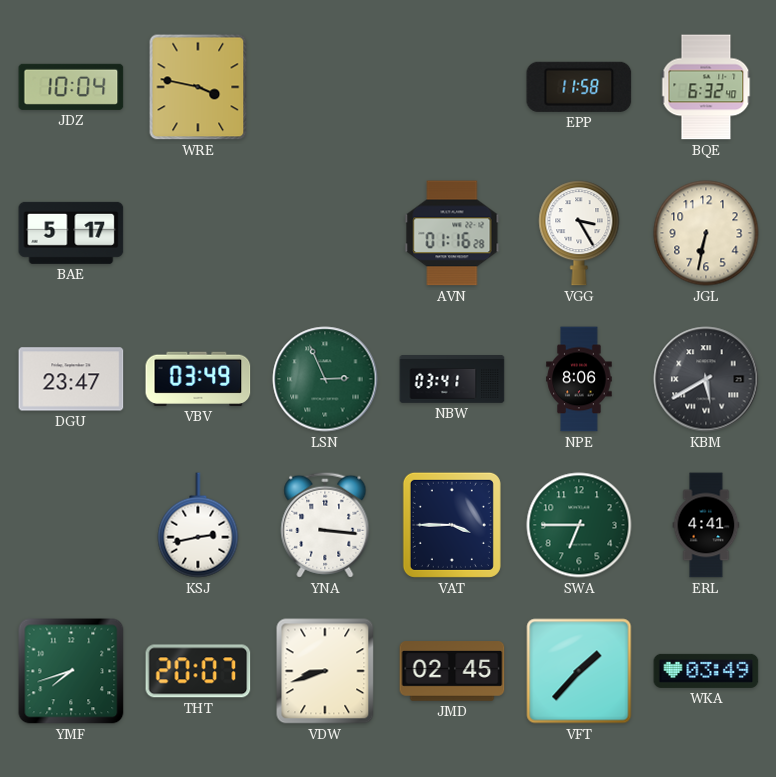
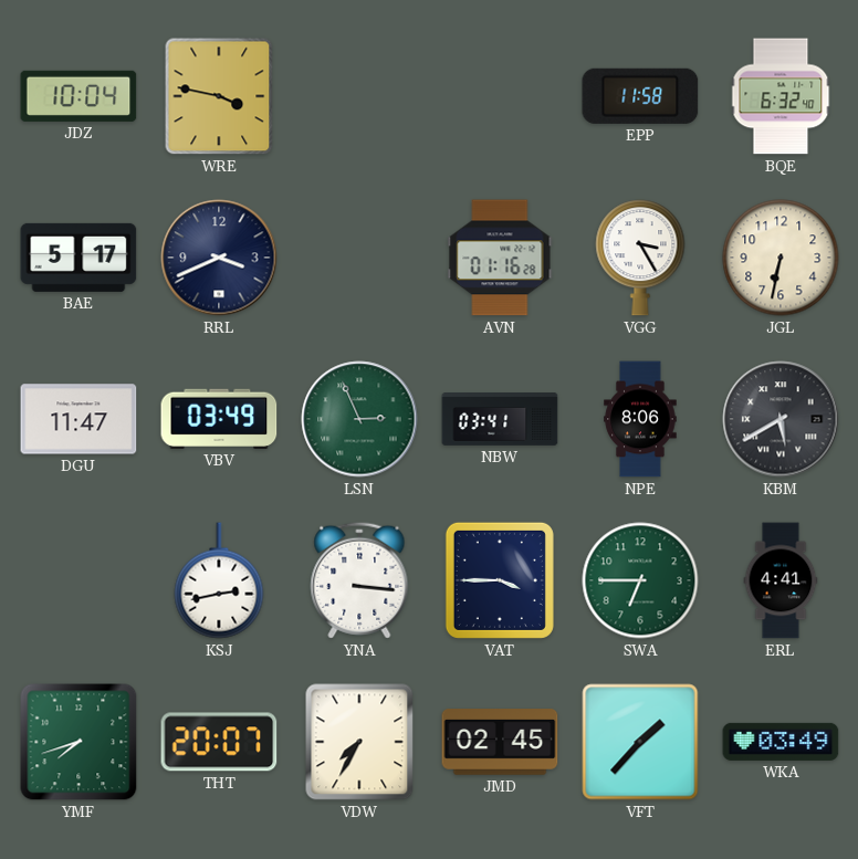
RRL: none -> 3:41 (219, 258)
DGU: 23:47 -> 11:47 (79, 419)
VDW: 8:42 -> 7:35 (359, 742)
